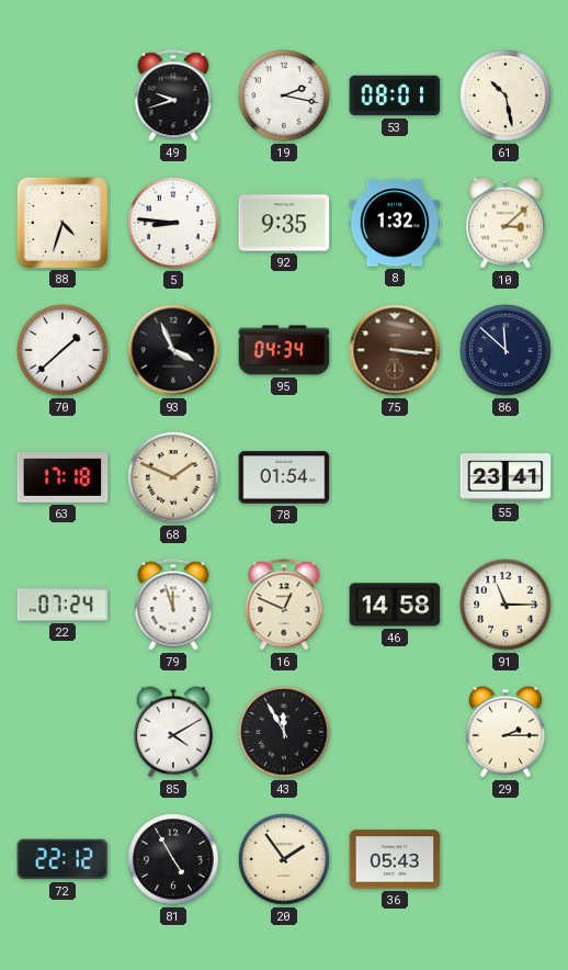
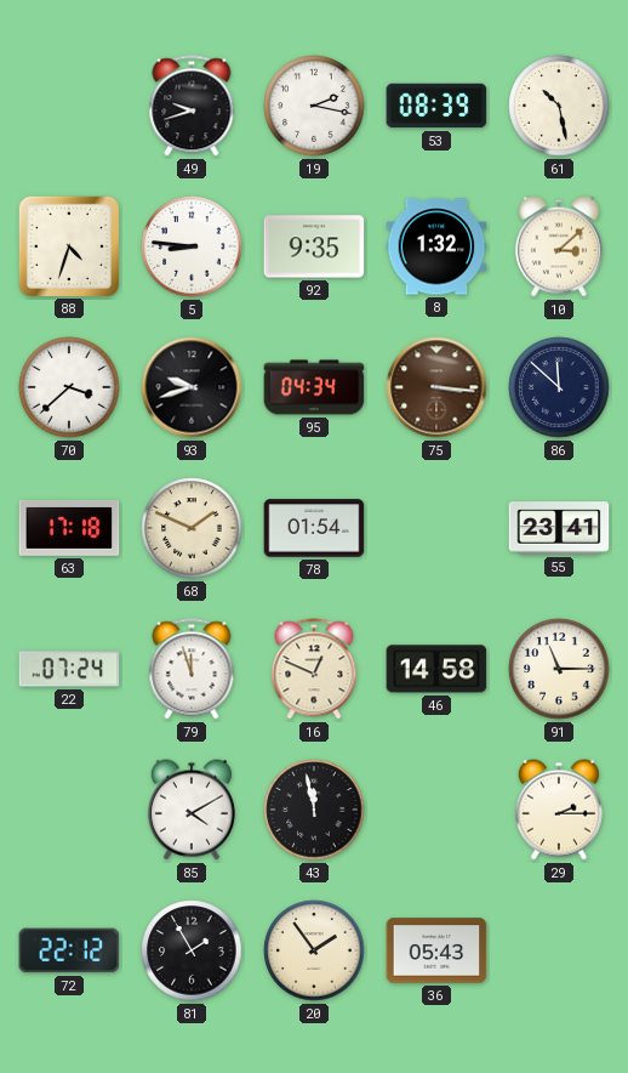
53: 08:01 -> 08:39 (436, 106)
70: 1:38 -> 3:38 (69, 387)
93: 3:56 -> 9:42 (192, 387)
43: 11:55 -> 11:58 (314, 810)
81: 4:55 -> 1:55 (192, 950)
